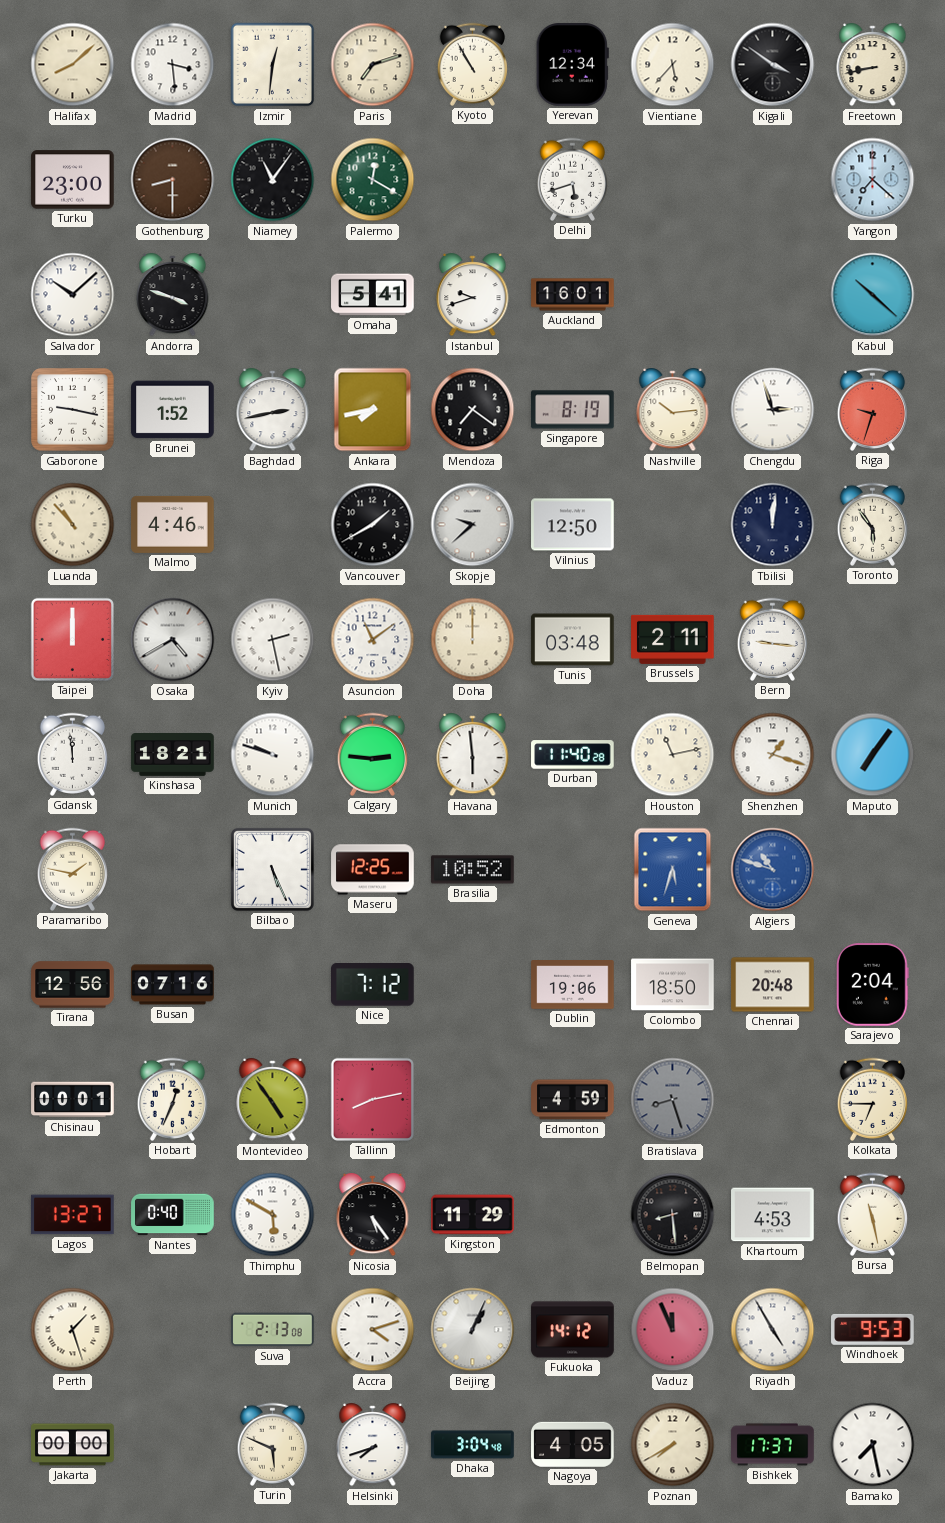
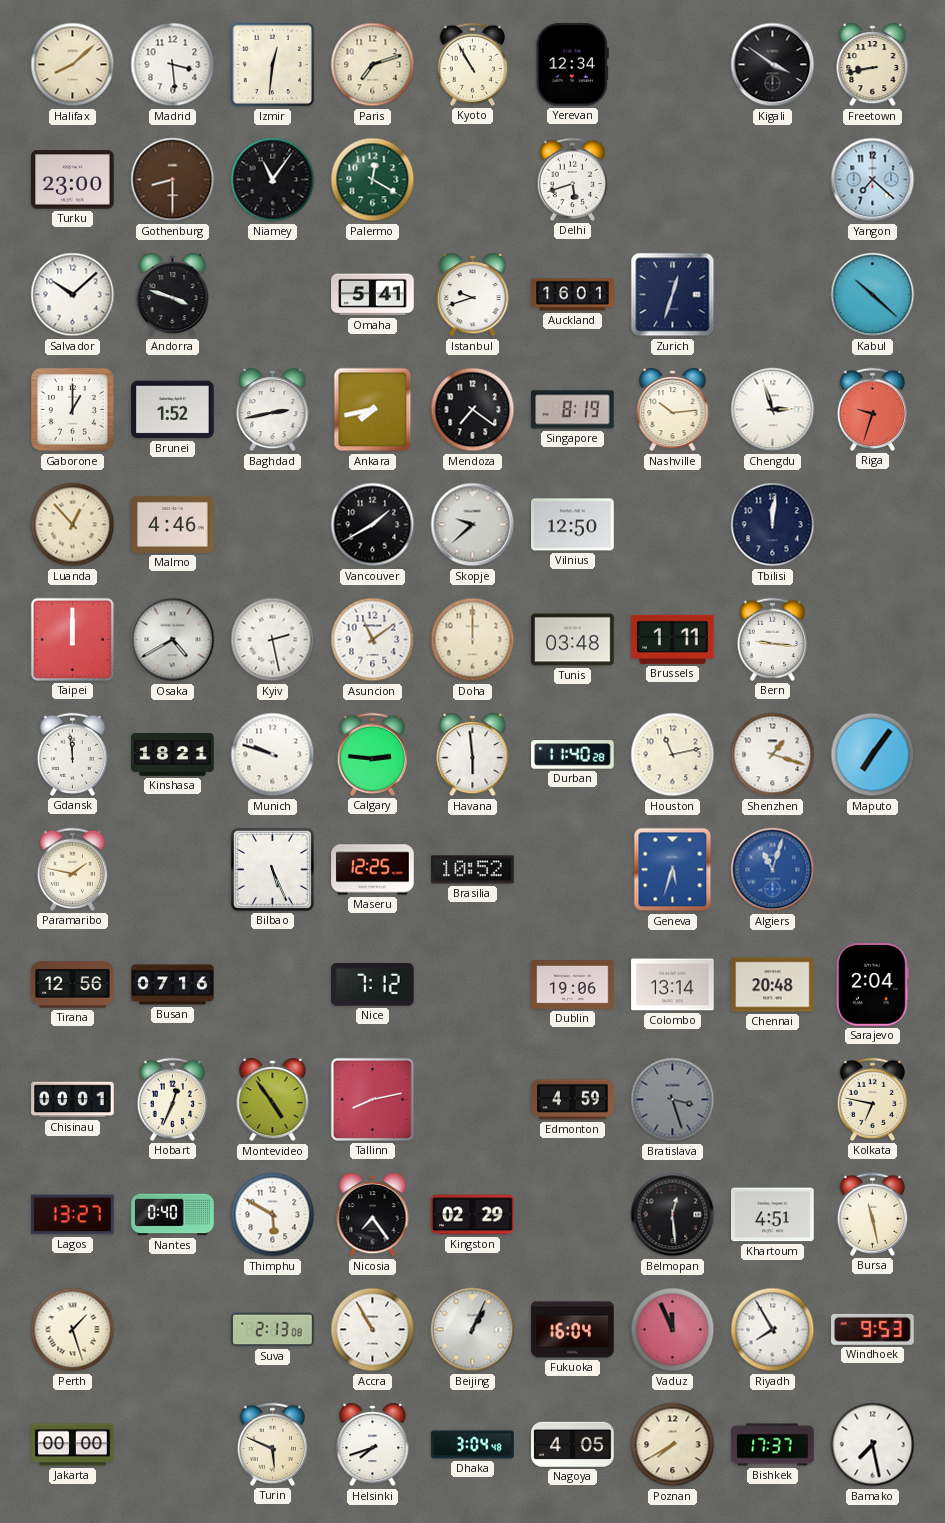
Vientiane: 5:37 -> none (673, 65)
Zurich: none -> 12:33 (673, 295)
Gaborone: 9:17 -> 1:00 (73, 410)
Luanda: 10:53 -> 12:53 (73, 525)
Toronto: 5:54 -> none (873, 524)
Brussels: 2:11 -> 1:11 (673, 639)
Algiers: 10:48 -> 11:03 (773, 870)
Colombo: 18:50 -> 13:14 (673, 985)
Bratislava: 8:27 -> 3:27 (673, 1100)
Kolkata: 6:45 -> 6:47 (873, 1099)
Nicosia: 5:24 -> 7:24 (373, 1216)
Kingston: 11:29 -> 02:29 (473, 1215)
Belmopan: 8:29 -> 12:29 (673, 1215)
Khartoum: 4:53 -> 4:51 (773, 1215)
Accra: 4:12 -> 10:55 (373, 1330)
Fukuoka: 14:12 -> 16:04 (573, 1330)
Riyadh: 4:55 -> 7:55 (773, 1330)
